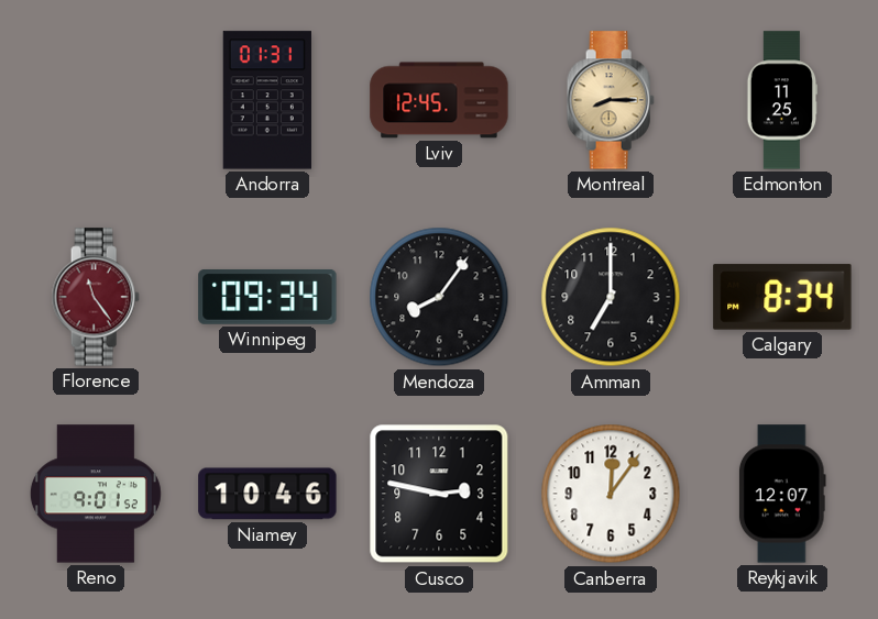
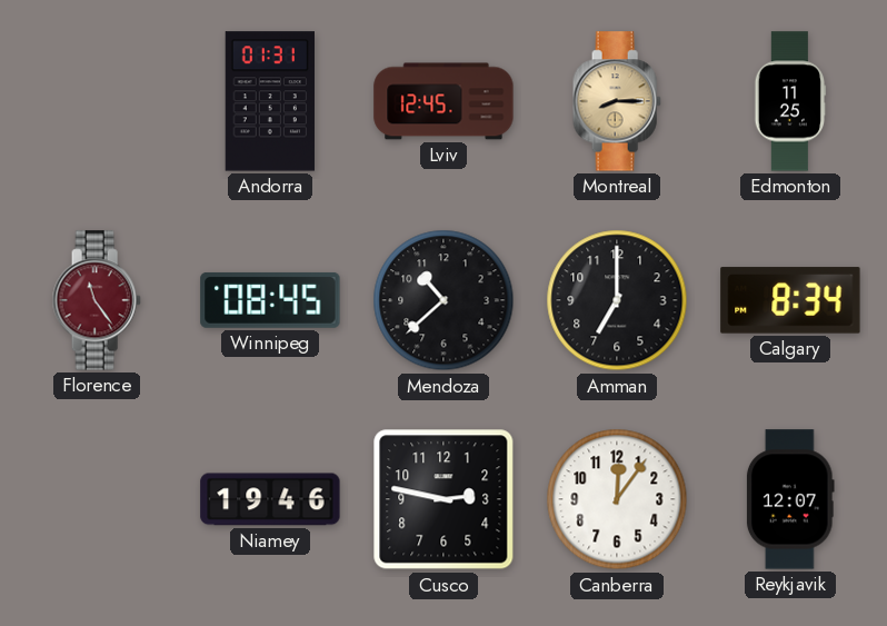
Winnipeg: 09:34 -> 08:45 (270, 300)
Mendoza: 8:06 -> 10:38 (443, 300)
Reno: 9:01 -> none (96, 494)
Niamey: 10:46 -> 19:46 (270, 499)
